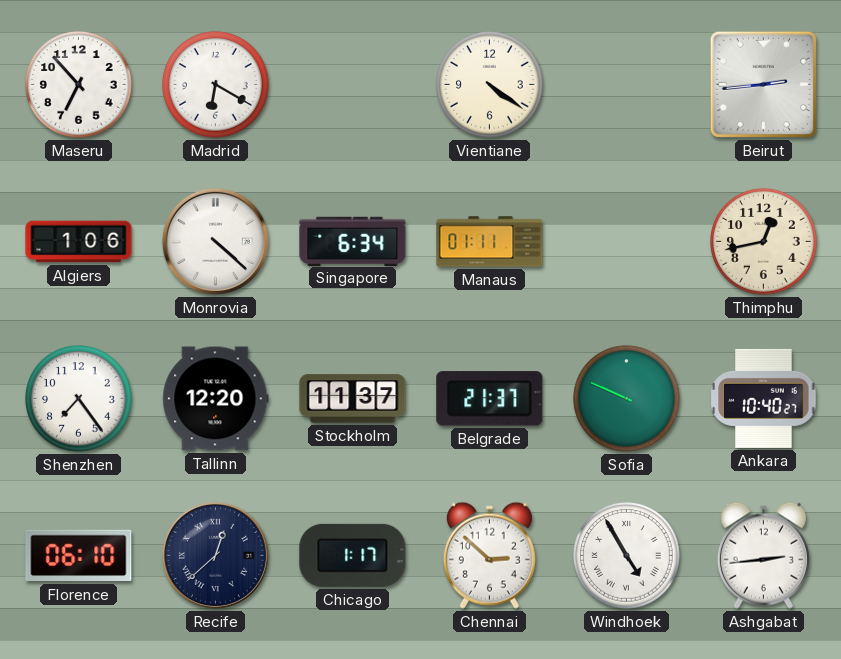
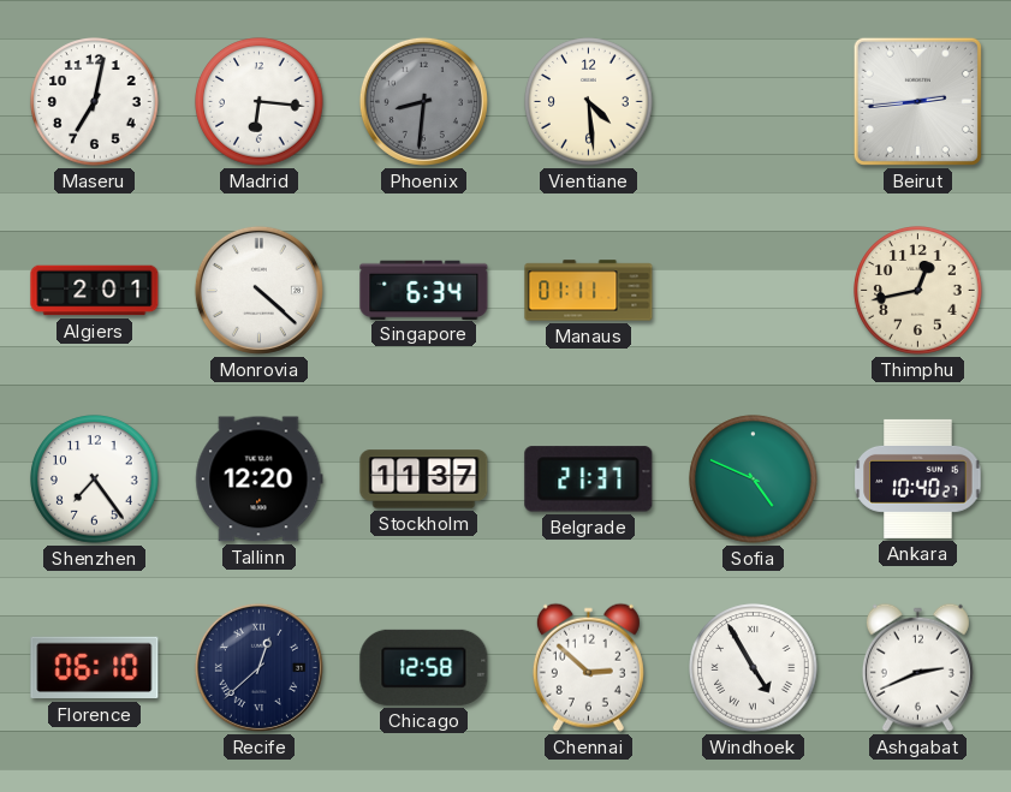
Maseru: 6:53 -> 7:02 (95, 102)
Madrid: 6:20 -> 6:16 (260, 102)
Phoenix: none -> 8:31 (423, 101)
Vientiane: 4:21 -> 4:29 (589, 102)
Algiers: 1:06 -> 2:01 (95, 291)
Sofia: 9:49 -> 4:49 (754, 480)
Chicago: 1:17 -> 12:58 (424, 667)
Ashgabat: 2:44 -> 2:41 (917, 667)
